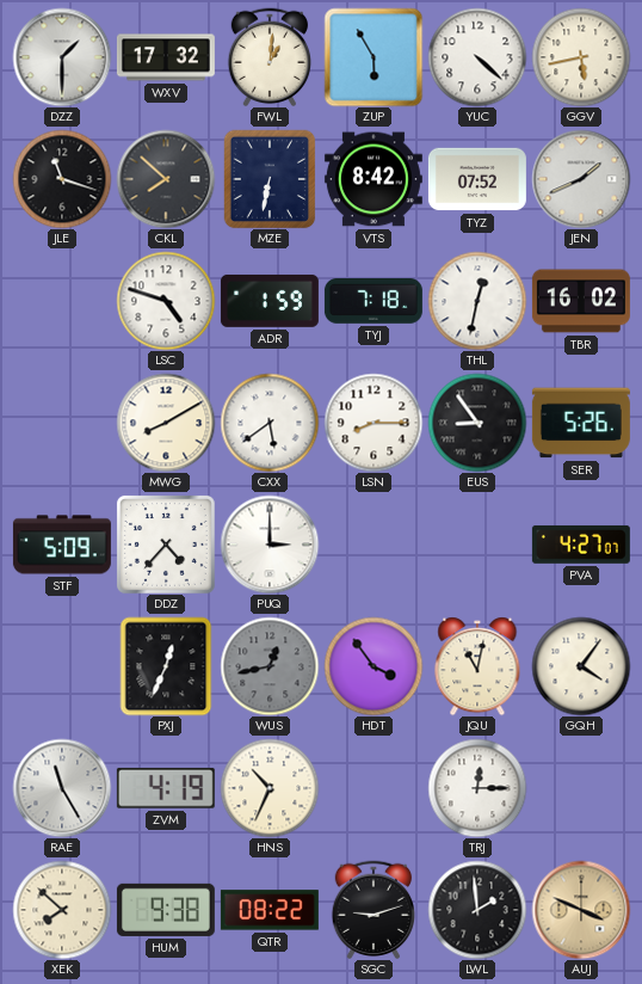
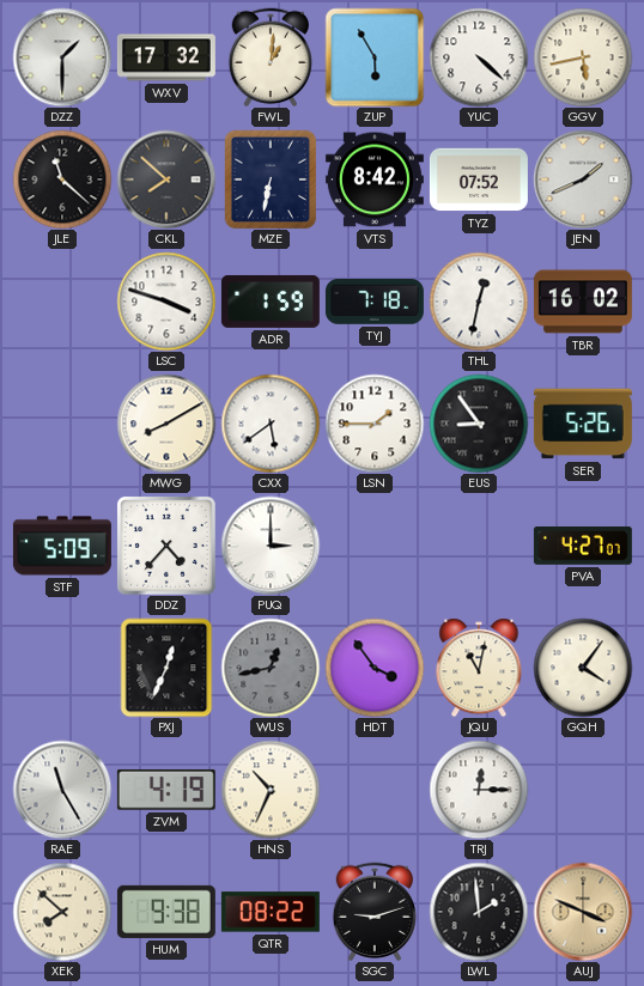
JLE: 11:18 -> 11:22 (62, 179)
LSC: 4:48 -> 3:48 (166, 302)
LSN: 8:15 -> 1:45 (375, 424)
